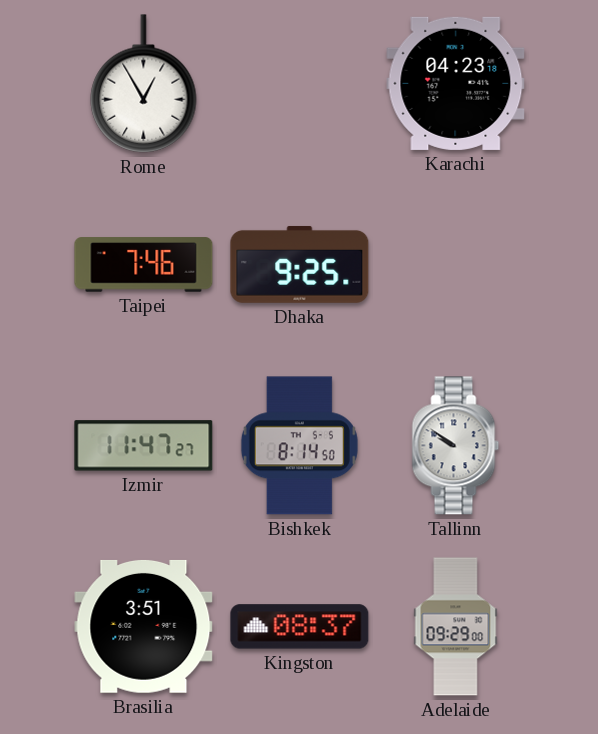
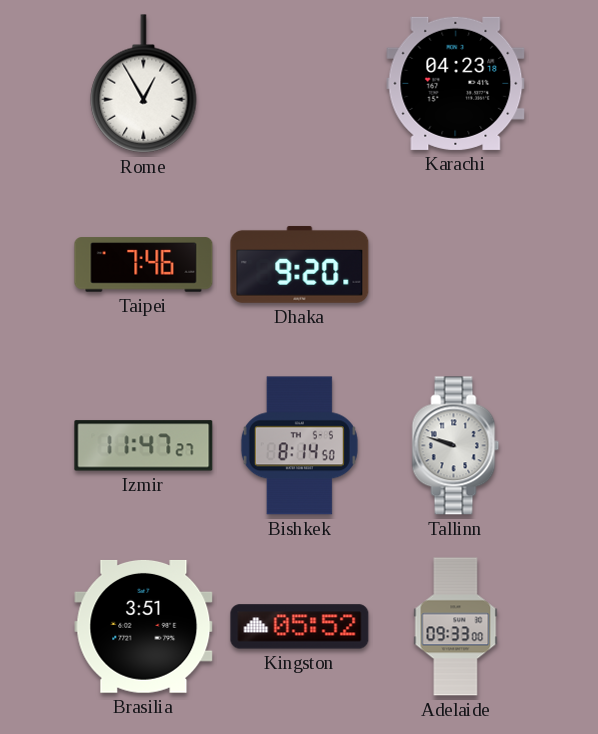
Dhaka: 9:25 -> 9:20 (300, 264)
Tallinn: 9:51 -> 9:48 (456, 446)
Kingston: 08:37 -> 05:52 (300, 627)
Adelaide: 09:29 -> 09:33 (456, 627)
